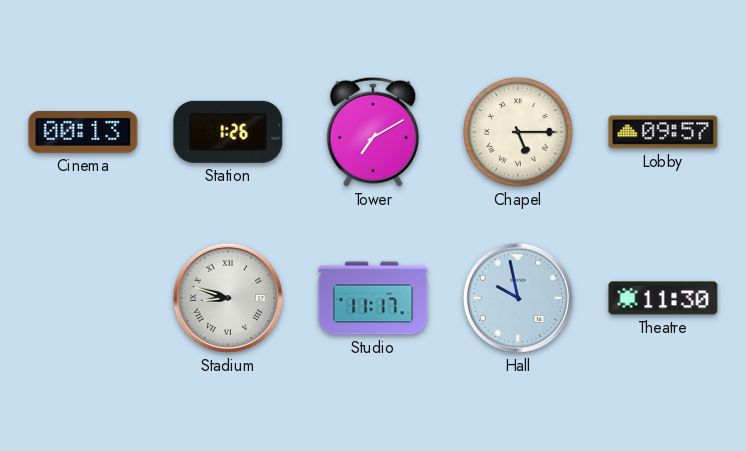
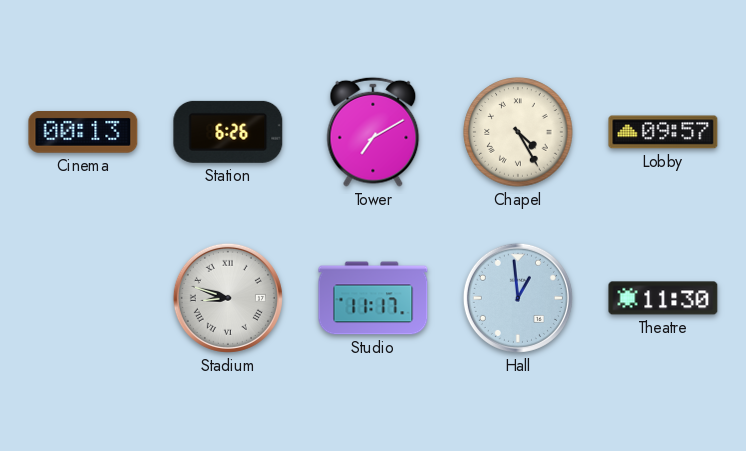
Station: 1:26 -> 6:26 (228, 132)
Chapel: 5:15 -> 4:25 (518, 132)
Hall: 9:58 -> 12:59 (518, 298)
